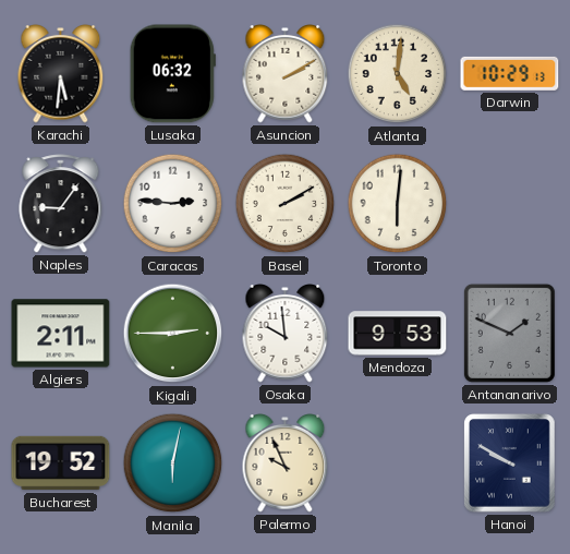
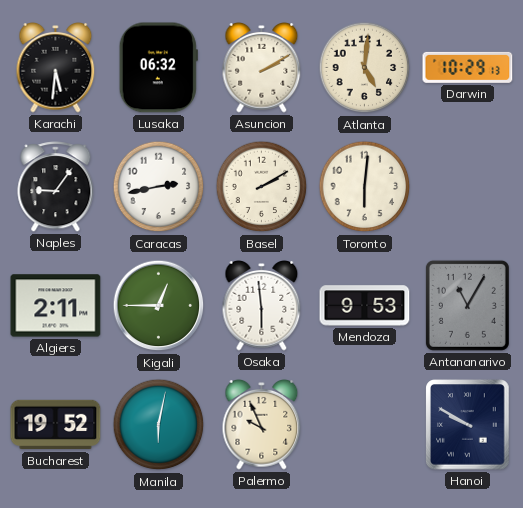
Caracas: 2:46 -> 2:43 (159, 187)
Kigali: 2:45 -> 12:45 (159, 306)
Osaka: 9:59 -> 5:59 (262, 306)
Antananarivo: 1:49 -> 11:05 (467, 305)
